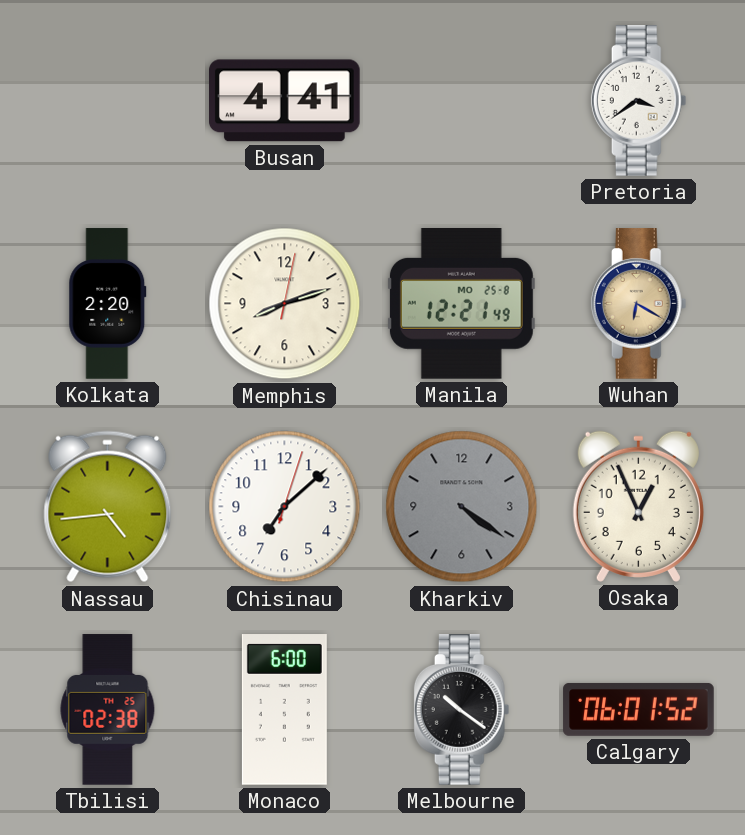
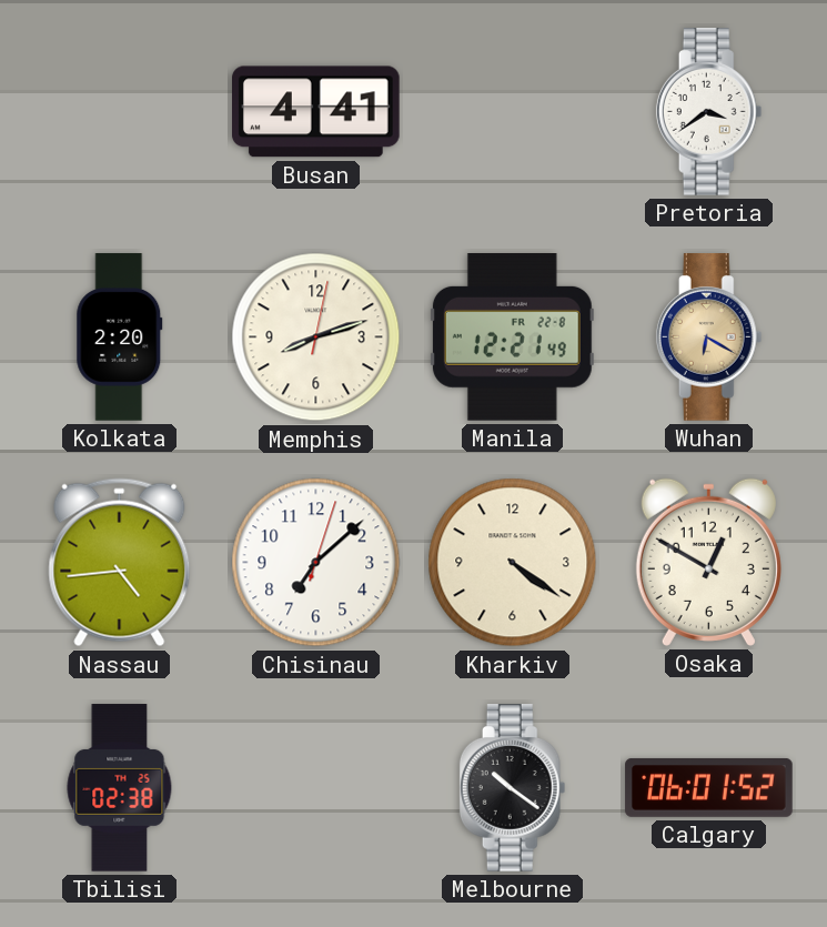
Manila date: MO 25-8 -> FR 22-8 (512, 337)
Kharkiv dial: grey -> cream (513, 563)
Osaka: 12:56 -> 12:50 (708, 562)
Monaco: 6:00 -> none (284, 710)
